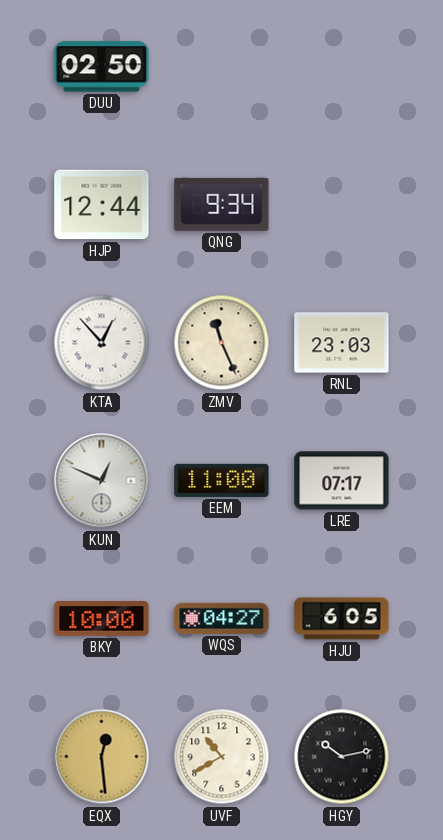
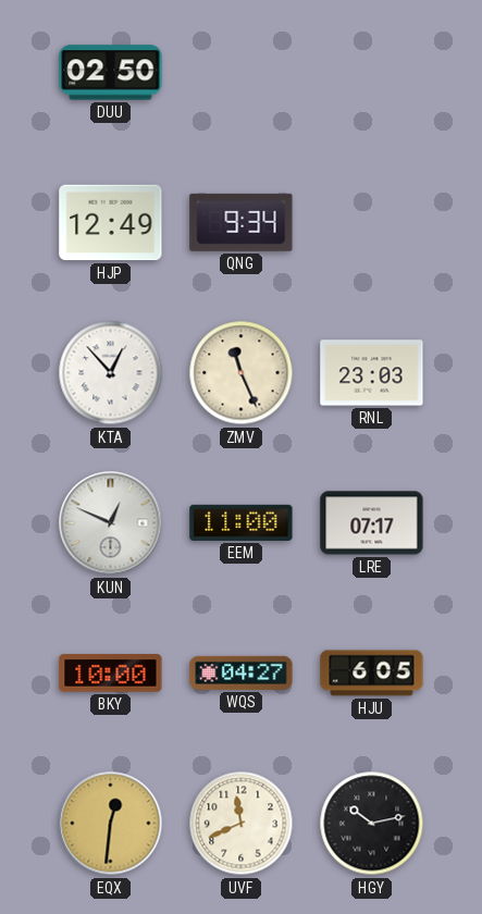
HJP: 12:44 -> 12:49 (111, 223)
EQX: 12:29 -> 12:31 (111, 824)
UVF: 10:40 -> 11:41 (242, 824)
